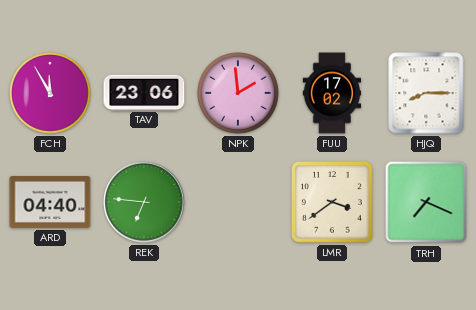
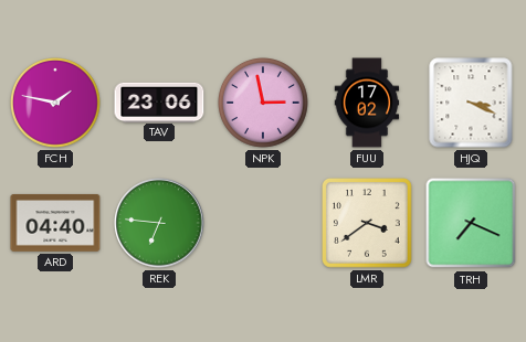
FCH: 11:55 -> 1:47 (56, 104)
NPK: 1:59 -> 2:58 (264, 104)
HJQ: 8:15 -> 3:19 (471, 103)
